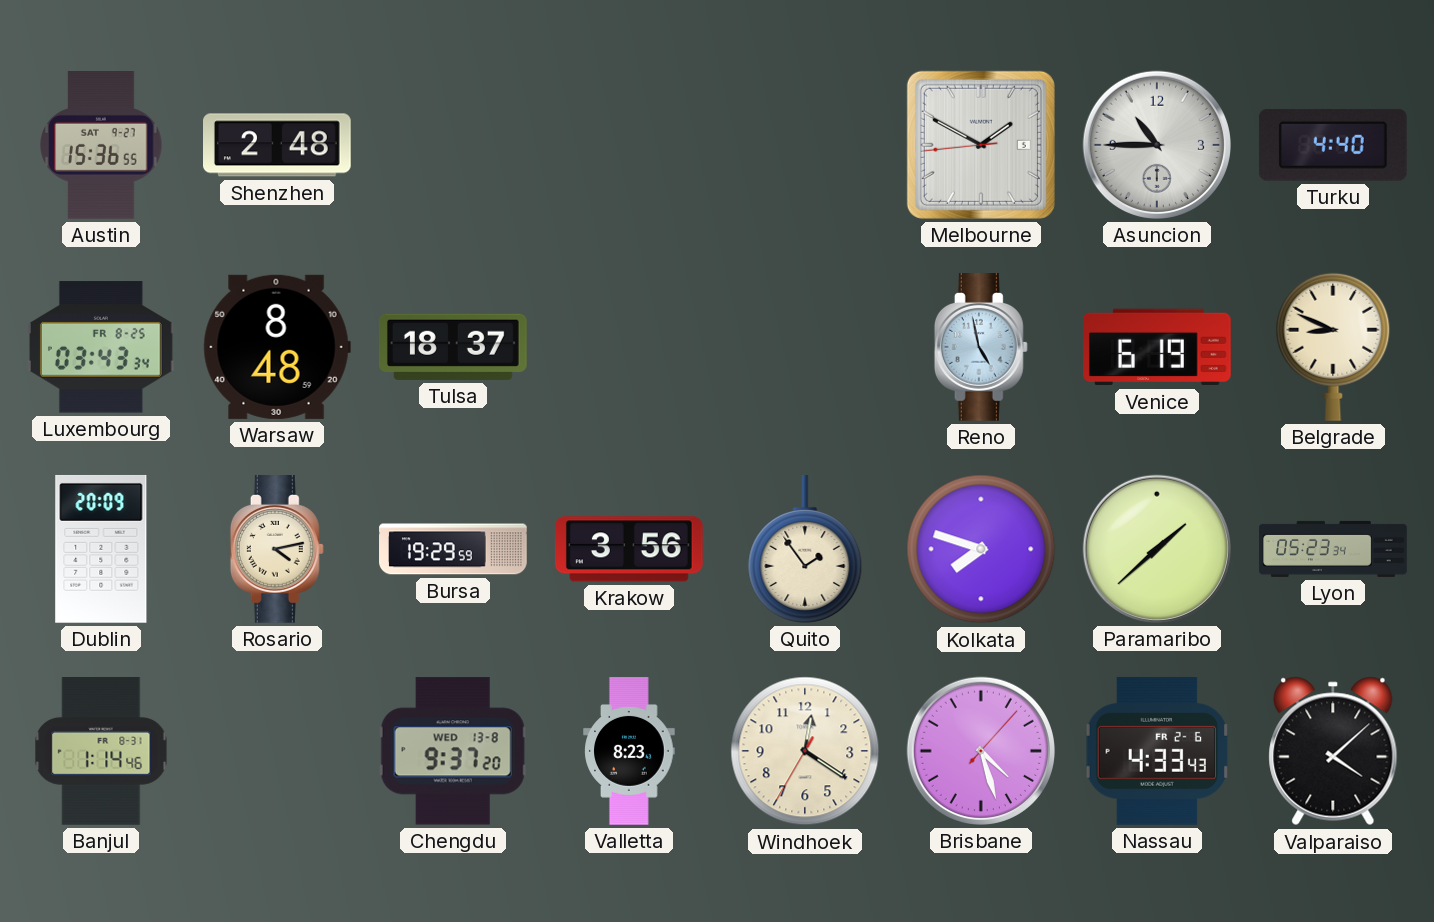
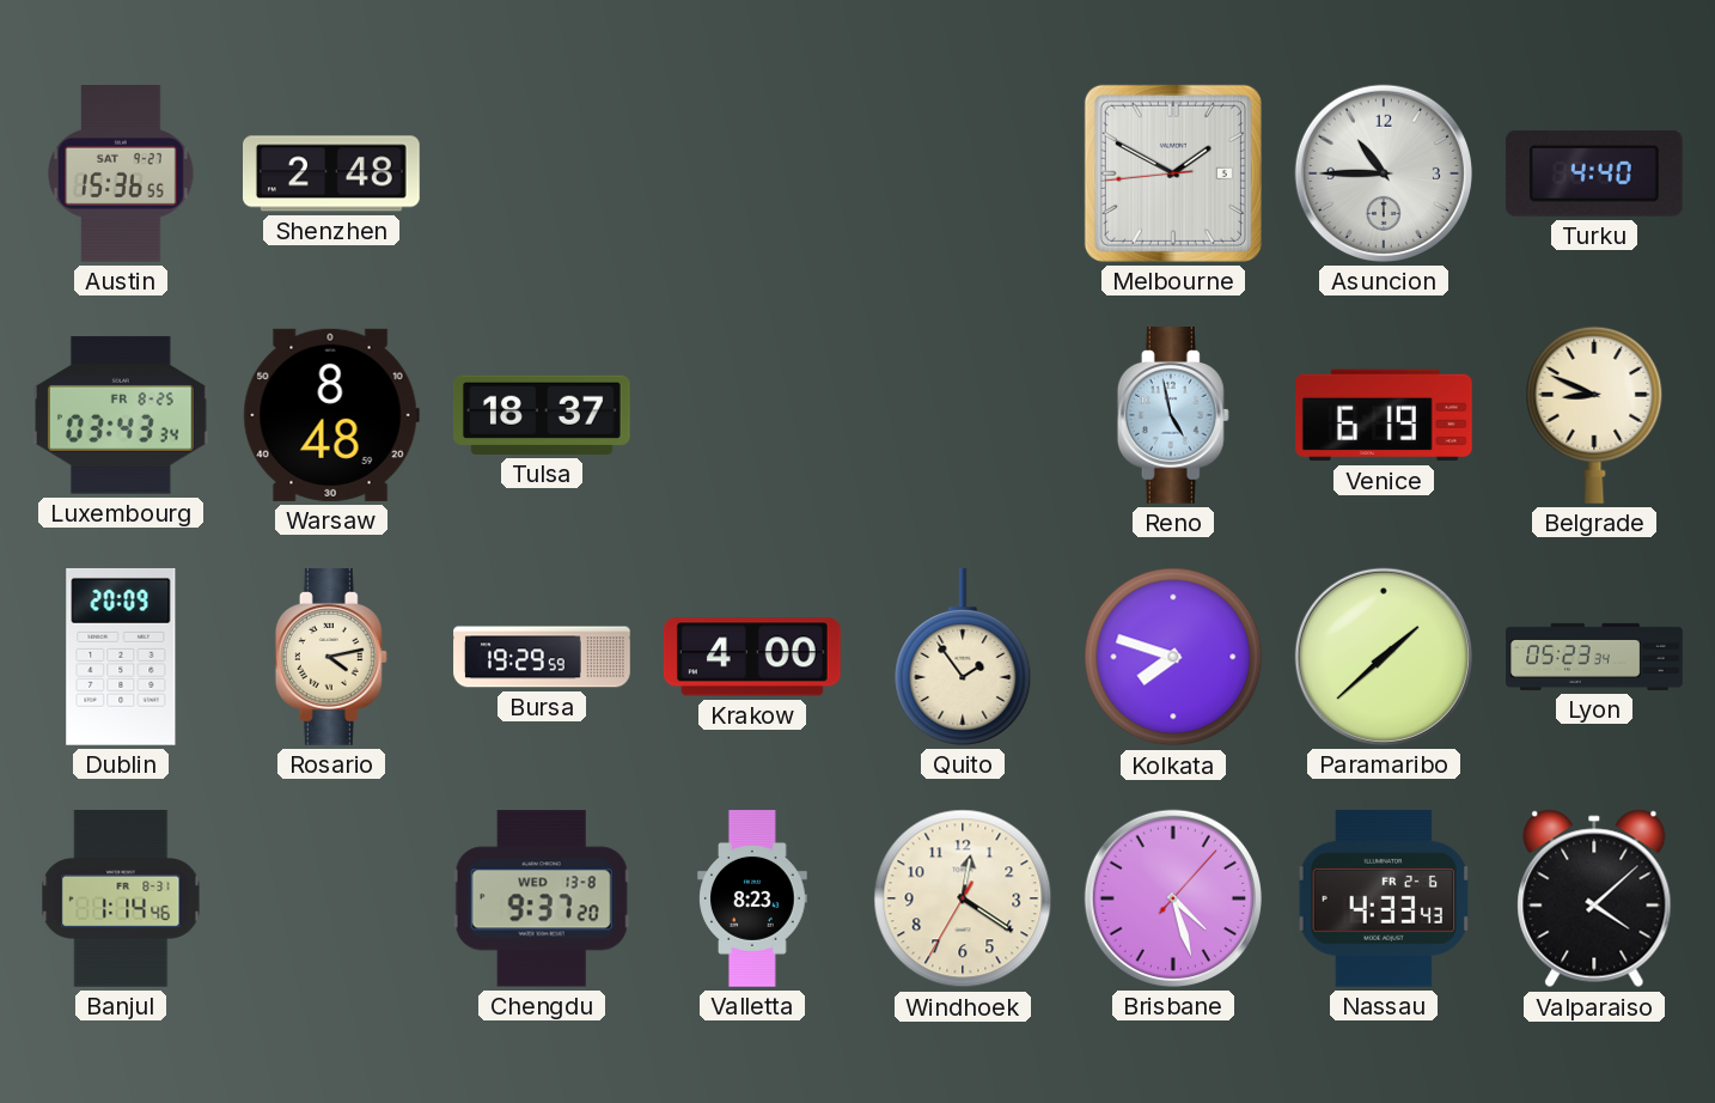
Krakow: 3:56 -> 4:00 (752, 657)
